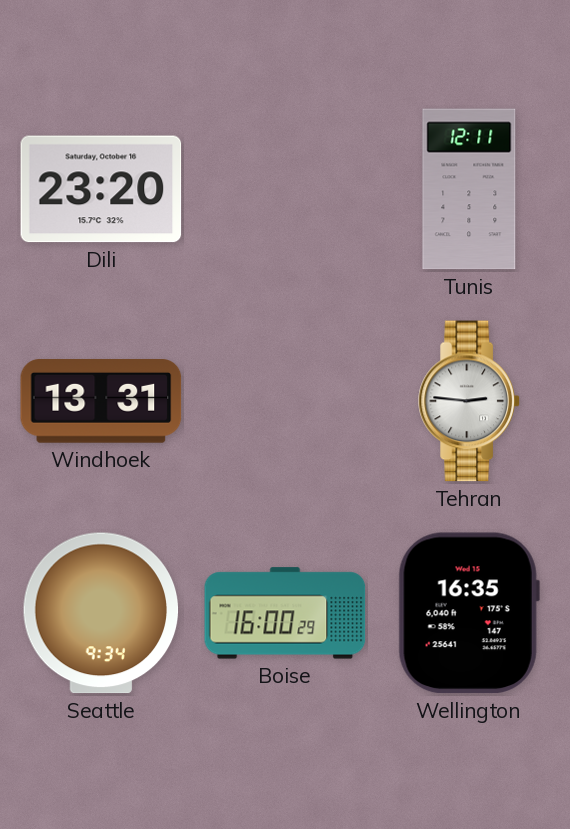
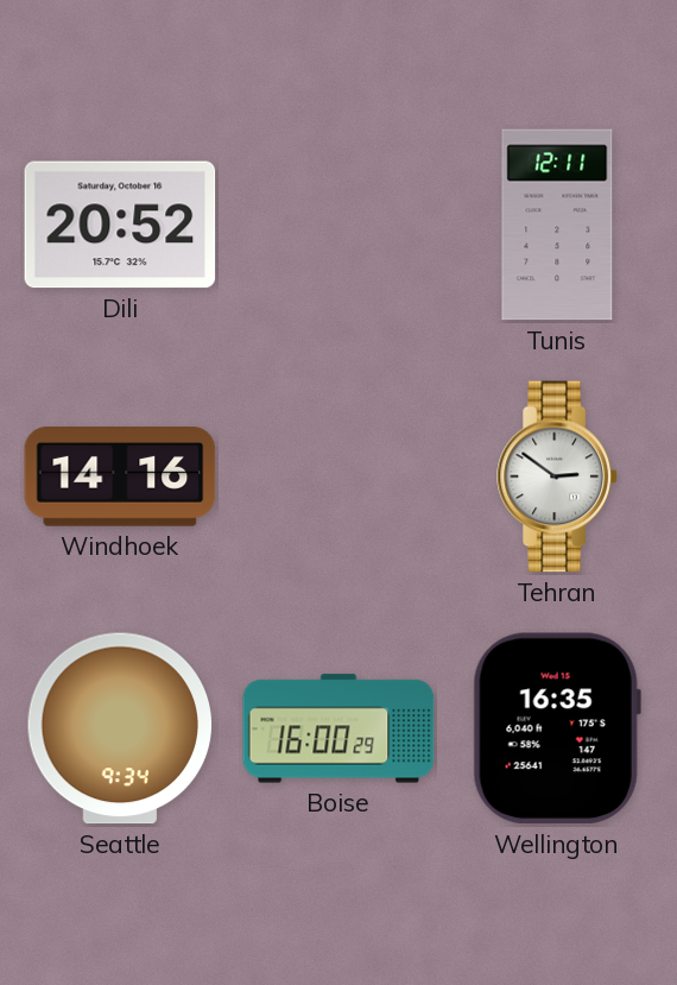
Dili: 23:20 -> 20:52 (120, 225)
Windhoek: 13:31 -> 14:16 (120, 478)
Tehran: 2:46 -> 2:51 (557, 476)
